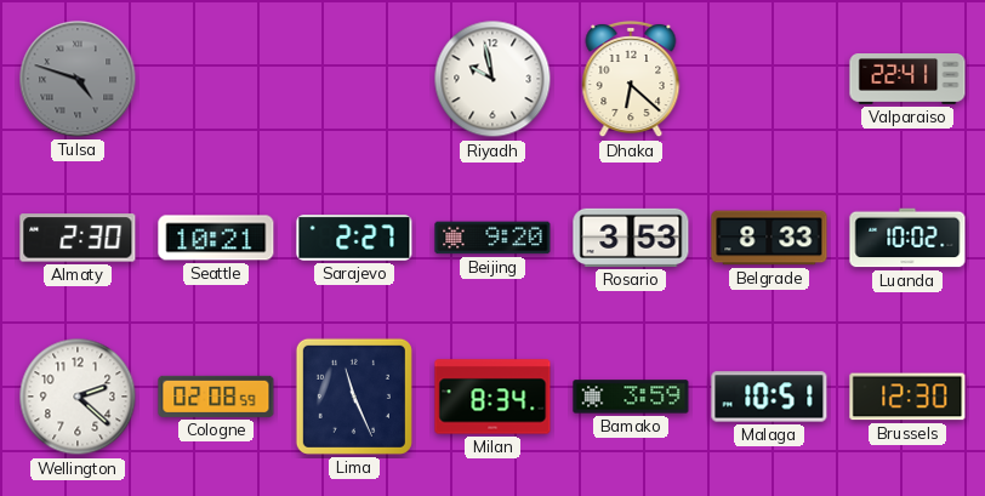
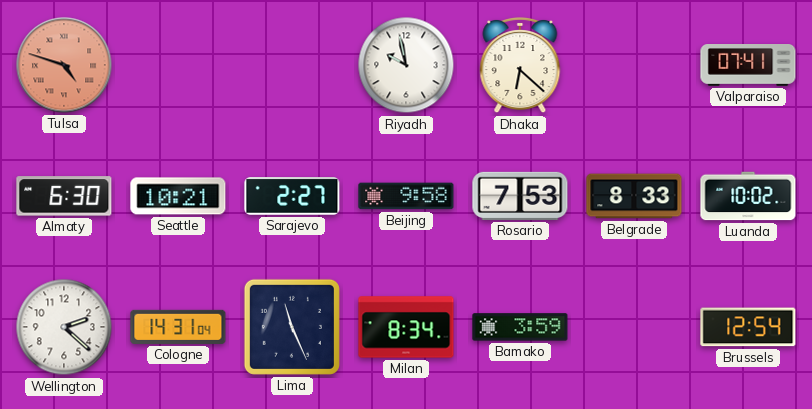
Tulsa dial: grey -> salmon (64, 65)
Valparaiso: 22:41 -> 07:41 (748, 66)
Almaty: 2:30 -> 6:30 (64, 196)
Beijing: 9:20 -> 9:58 (406, 196)
Rosario: 3:53 -> 7:53 (520, 196)
Cologne: 02:08 -> 14:31 (178, 327)
Malaga: 10:51 -> none (769, 397)
Brussels: 12:30 -> 12:54 (748, 327)
